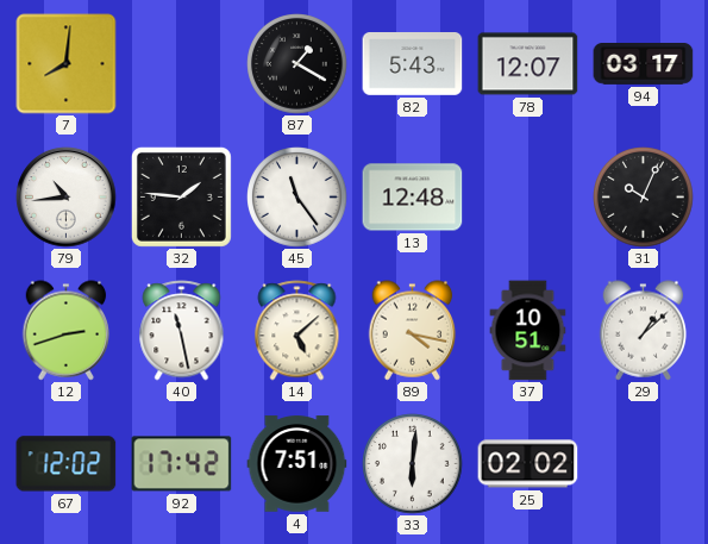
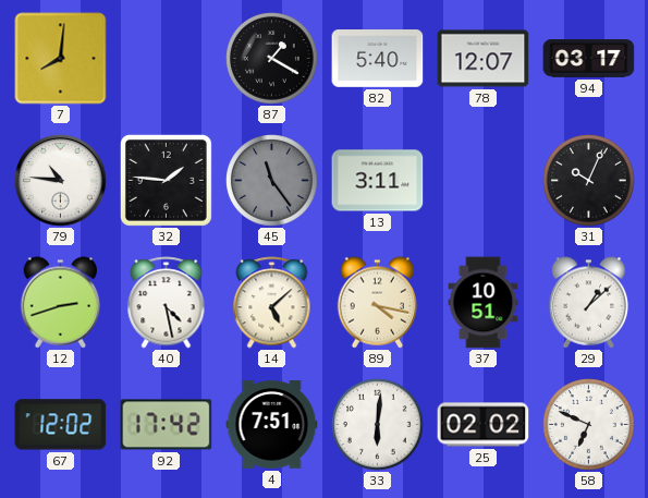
82: 5:43 -> 5:40 (378, 59)
79: 10:44 -> 10:46 (61, 181)
45 dial: white -> grey (272, 181)
13: 12:48 -> 3:11 (378, 181)
40: 11:28 -> 4:28 (167, 303)
58: none -> 6:49 (589, 425)
